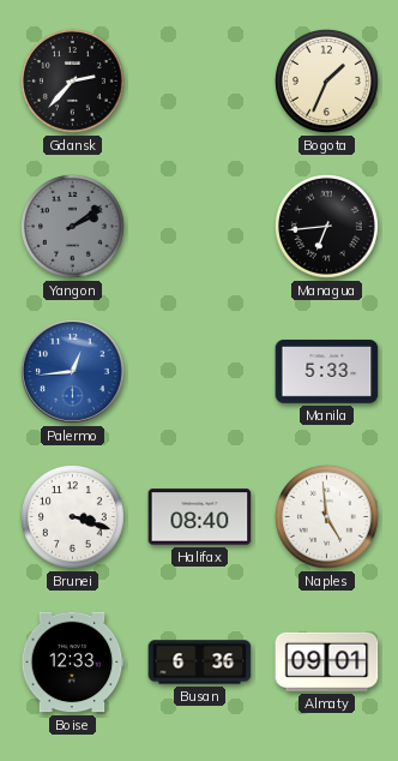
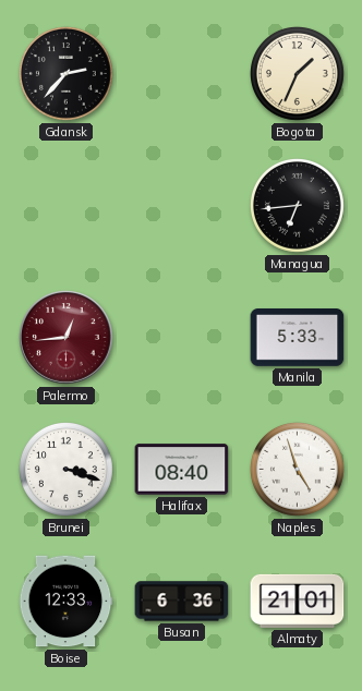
Yangon: 2:09 -> none (73, 227)
Palermo dial: blue -> burgundy (67, 338)
Naples: 4:59 -> 4:57 (298, 470)
Almaty: 09:01 -> 21:01 (298, 601)
